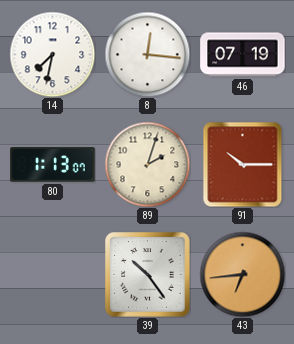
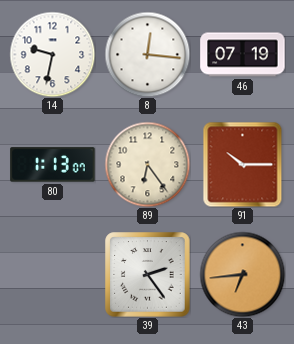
14: 7:32 -> 9:32 (52, 54)
89: 2:03 -> 6:24 (147, 164)
39: 10:24 -> 2:24 (148, 275)
